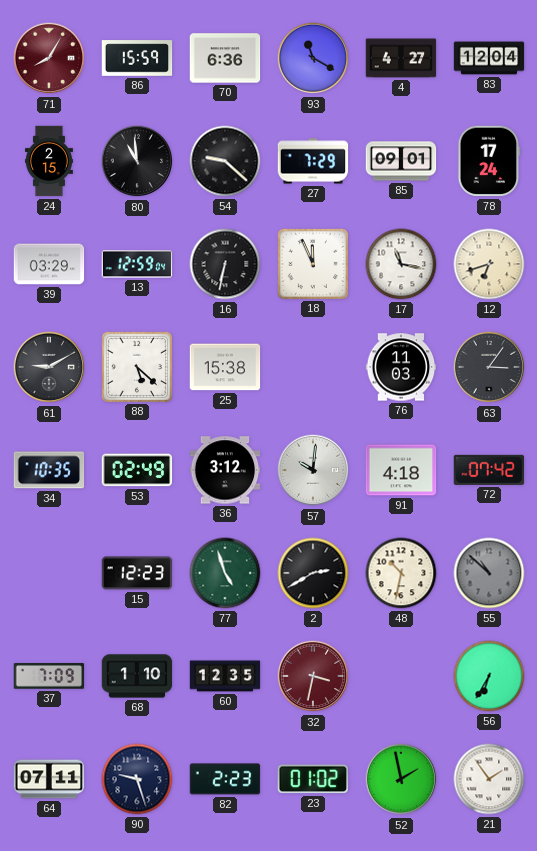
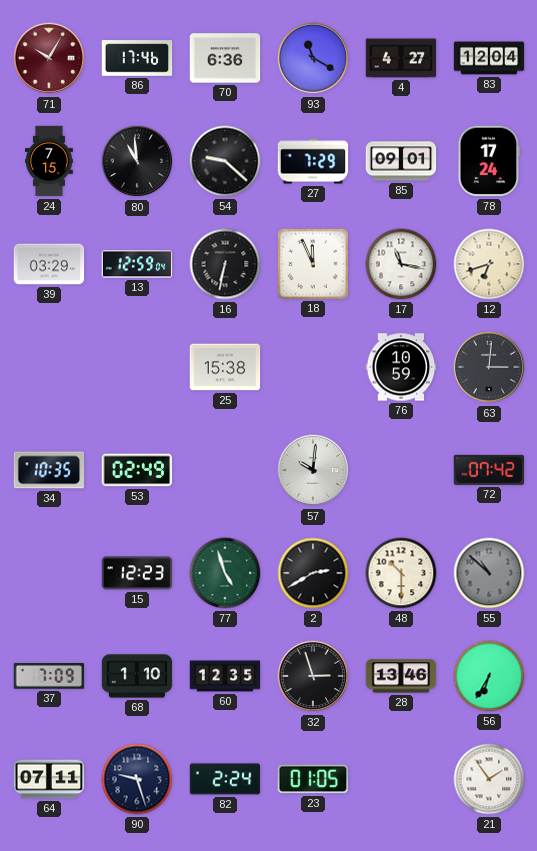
71: 8:05 -> 10:05 (49, 58)
86: 15:59 -> 17:46 (137, 58)
24: 2:15 -> 7:15 (49, 161)
61: 9:10 -> none (49, 367)
88: 5:22 -> none (136, 366)
76: 11:03 -> 10:59 (401, 367)
63: 3:06 -> 3:01 (489, 367)
36: 3:12 -> none (225, 470)
91: 4:18 -> none (401, 470)
48: 10:32 -> 10:30 (401, 573)
32: 3:32 -> 2:57 (313, 676)
32 dial: burgundy -> black (313, 676)
28: none -> 13:46 (401, 676)
82: 2:23 -> 2:24 (225, 779)
23: 01:02 -> 01:05 (312, 779)
52: 1:58 -> none (401, 779)
